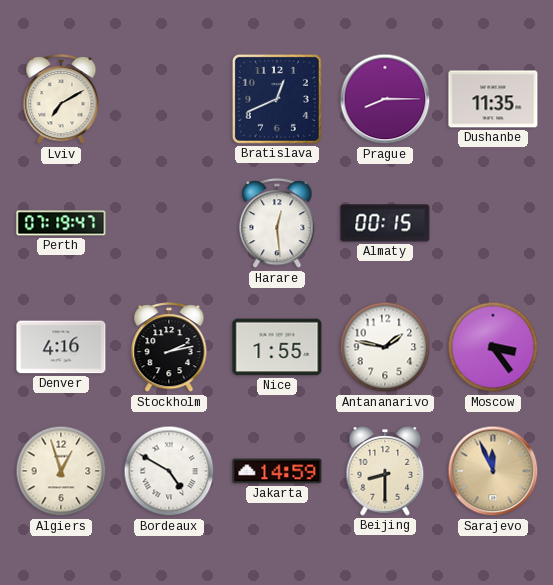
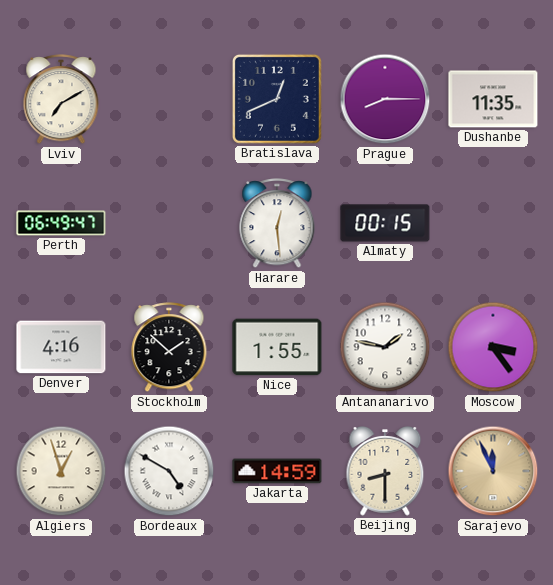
Perth: 07:19 -> 06:49 (61, 223)
Stockholm: 2:13 -> 1:52 (169, 348)
